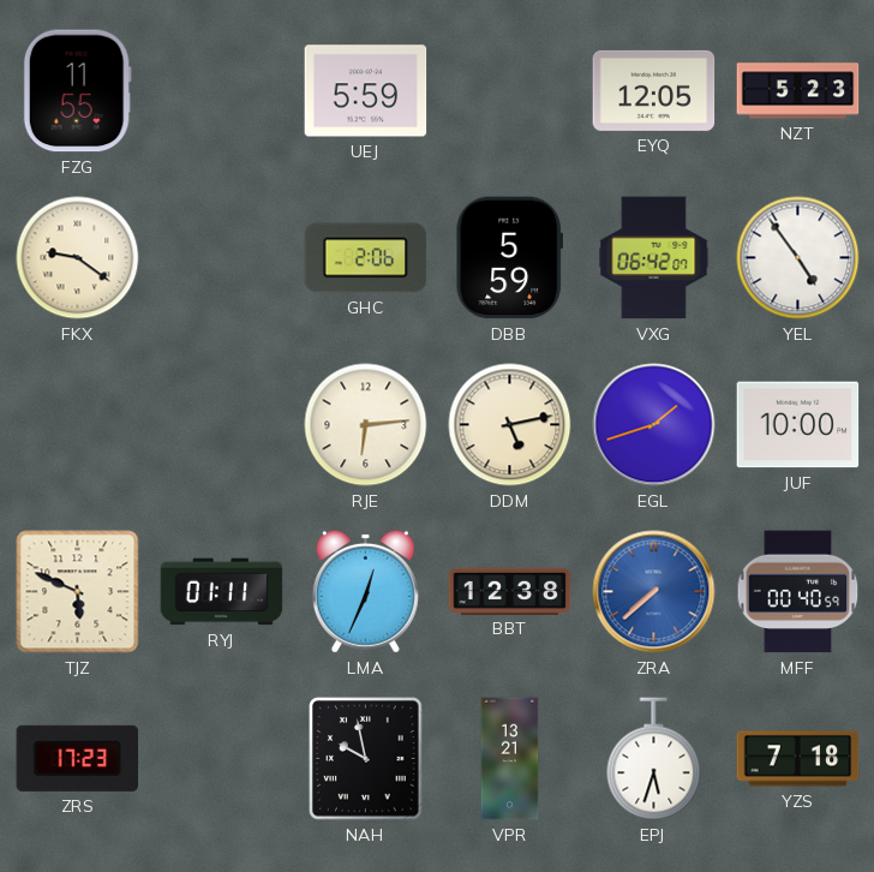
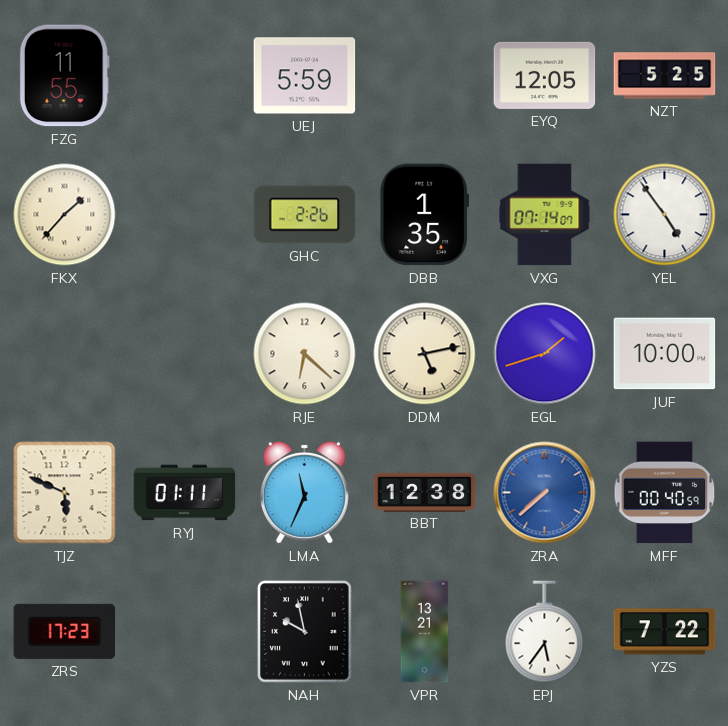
NZT: 5:23 -> 5:25 (665, 76)
FKX: 9:21 -> 1:37 (65, 215)
GHC: 2:06 -> 2:26 (305, 215)
DBB: 5:59 -> 1:35 (424, 215)
VXG: 06:42 -> 07:14 (545, 215)
RJE: 6:14 -> 6:22 (305, 354)
LMA: 12:34 -> 11:34 (304, 492)
EPJ: 5:33 -> 5:36 (545, 632)
YZS: 7:18 -> 7:22 (665, 632)
